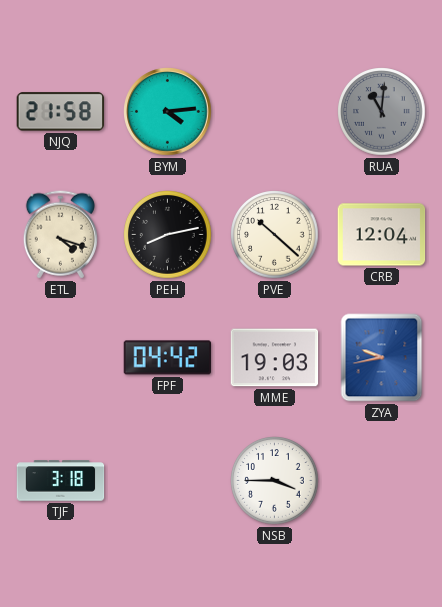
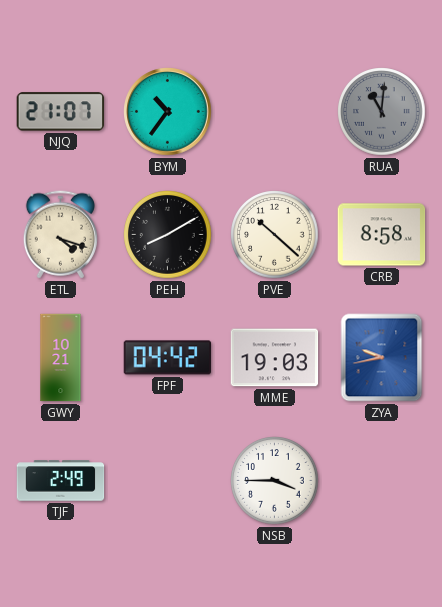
NJQ: 21:58 -> 21:07 (61, 112)
BYM: 4:14 -> 10:36 (168, 112)
PEH: 8:13 -> 8:10 (168, 235)
CRB: 12:04 -> 8:58 (382, 235)
GWY: none -> 10:21 (61, 358)
TJF: 3:18 -> 2:49 (61, 481)
